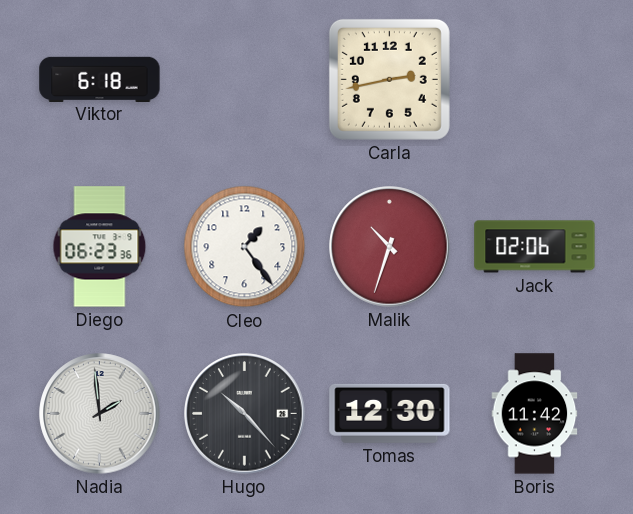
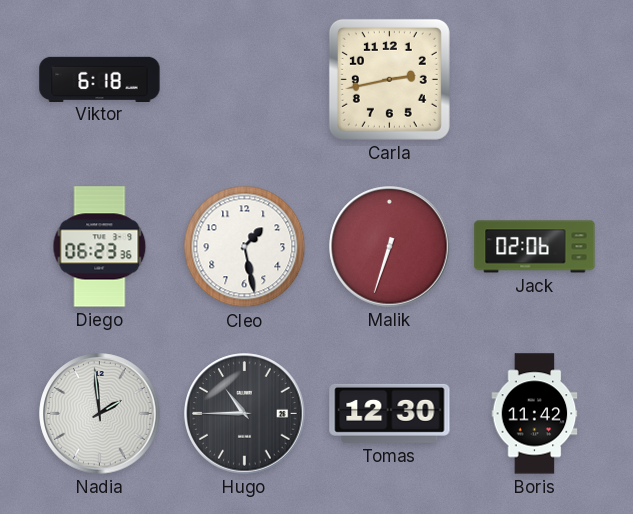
Cleo: 1:24 -> 1:28 (245, 247)
Malik: 10:33 -> 6:33 (390, 247)
Hugo: 10:23 -> 10:45 (245, 414)
